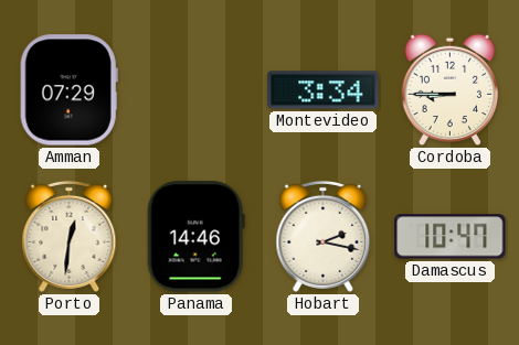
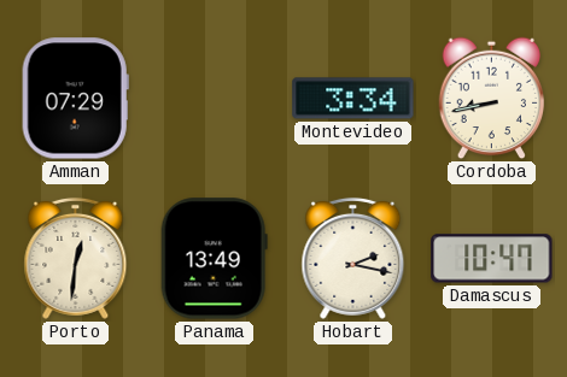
Cordoba: 8:45 -> 8:43 (492, 99)
Panama: 14:46 -> 13:49 (214, 259)
